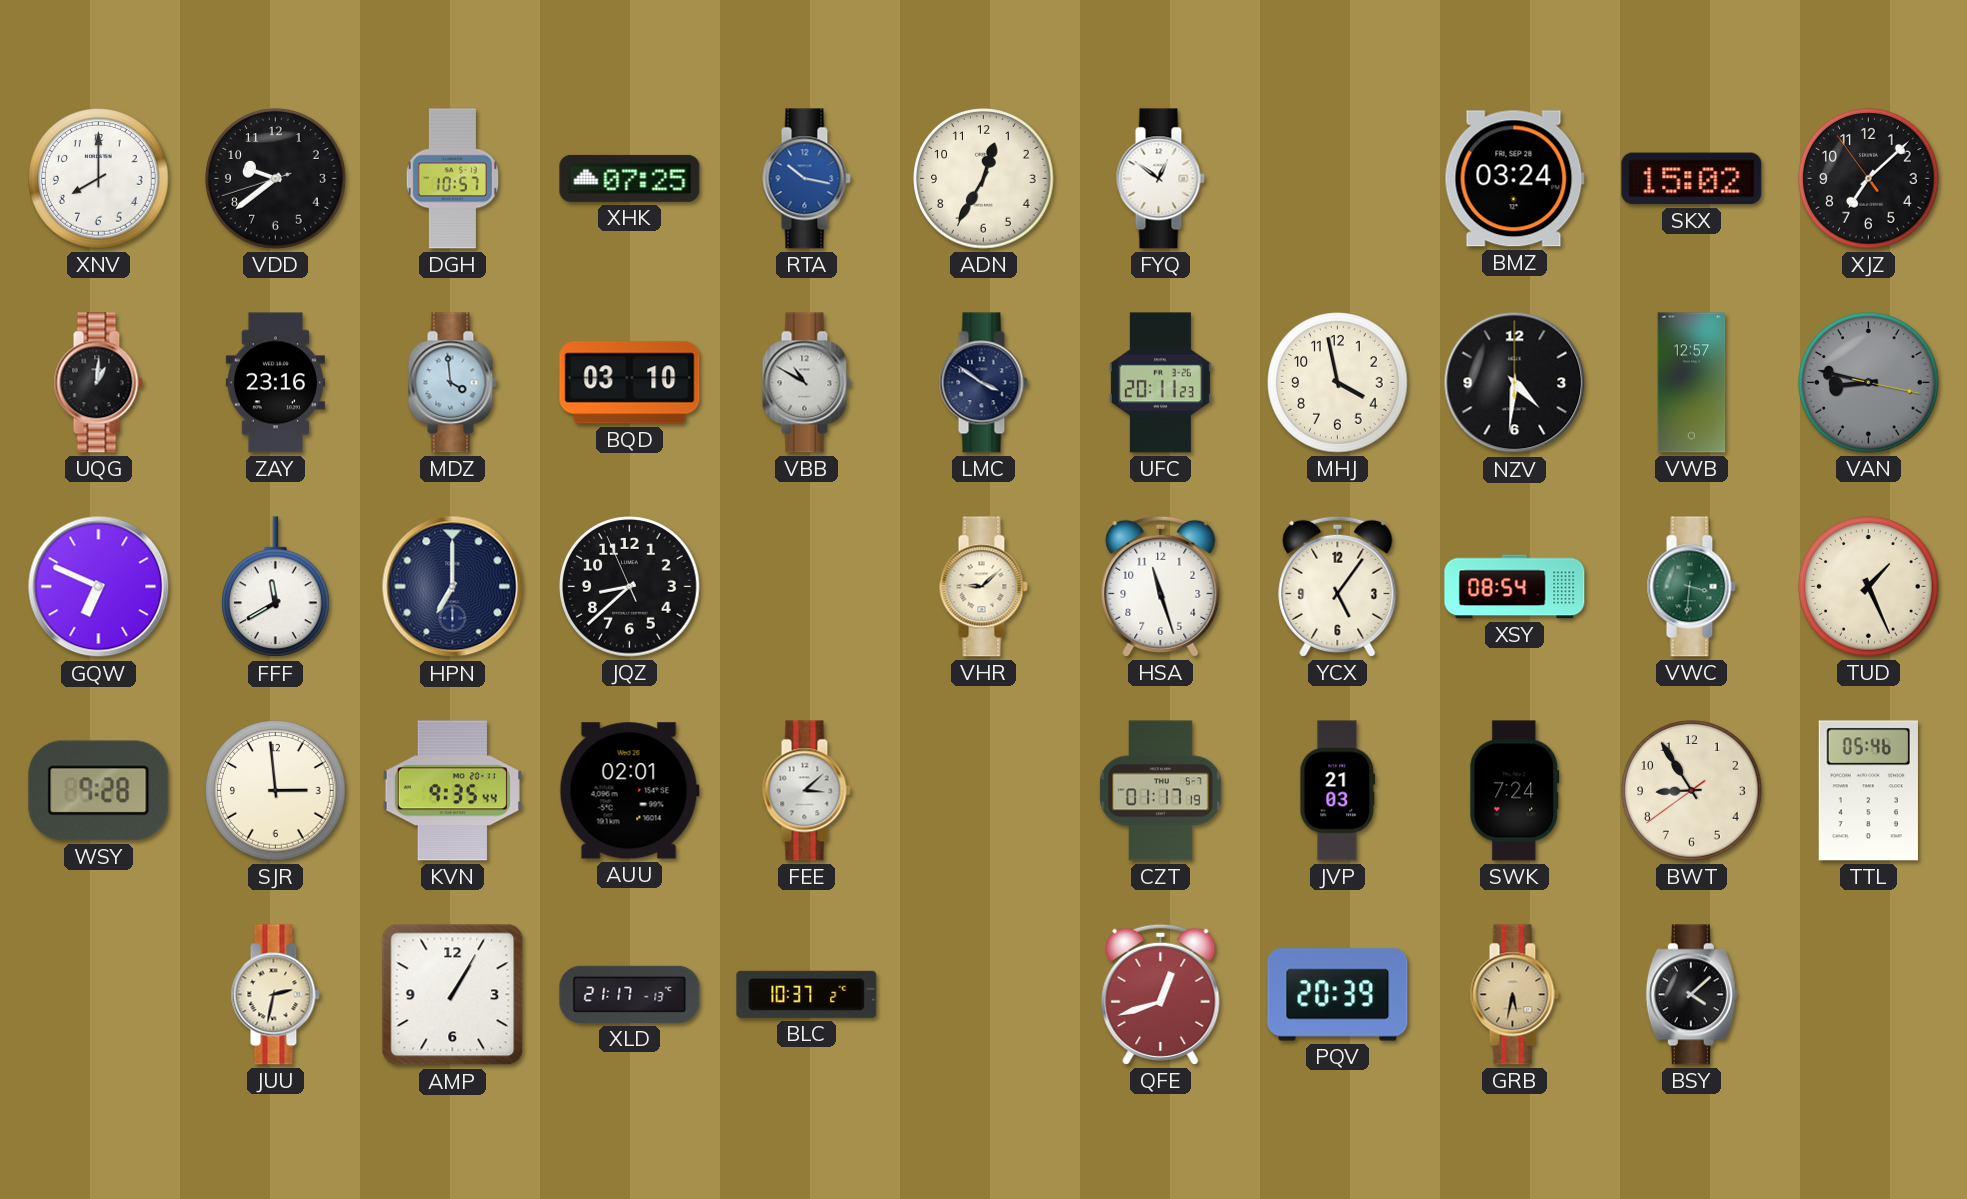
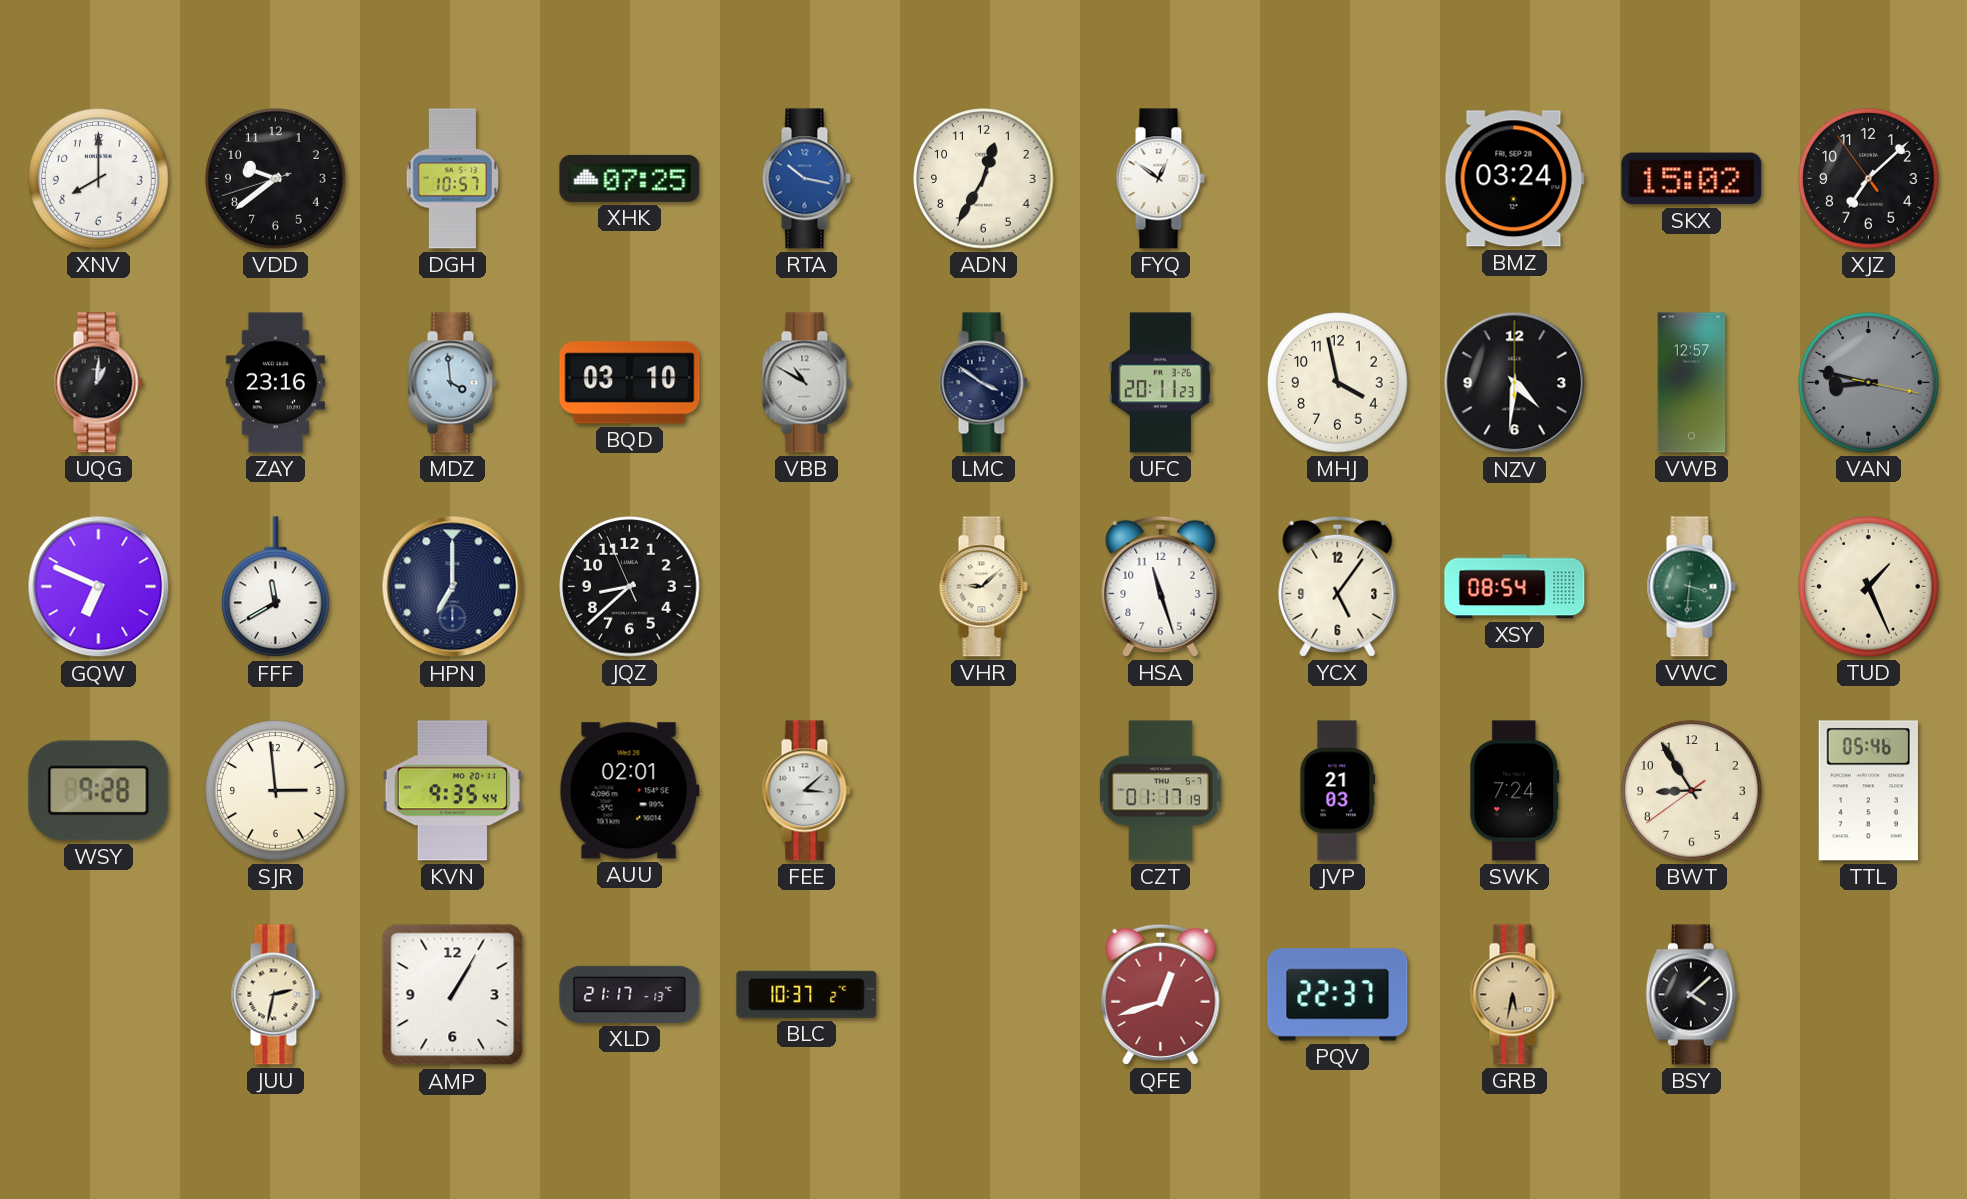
PQV: 20:39 -> 22:37 (1338, 995)
